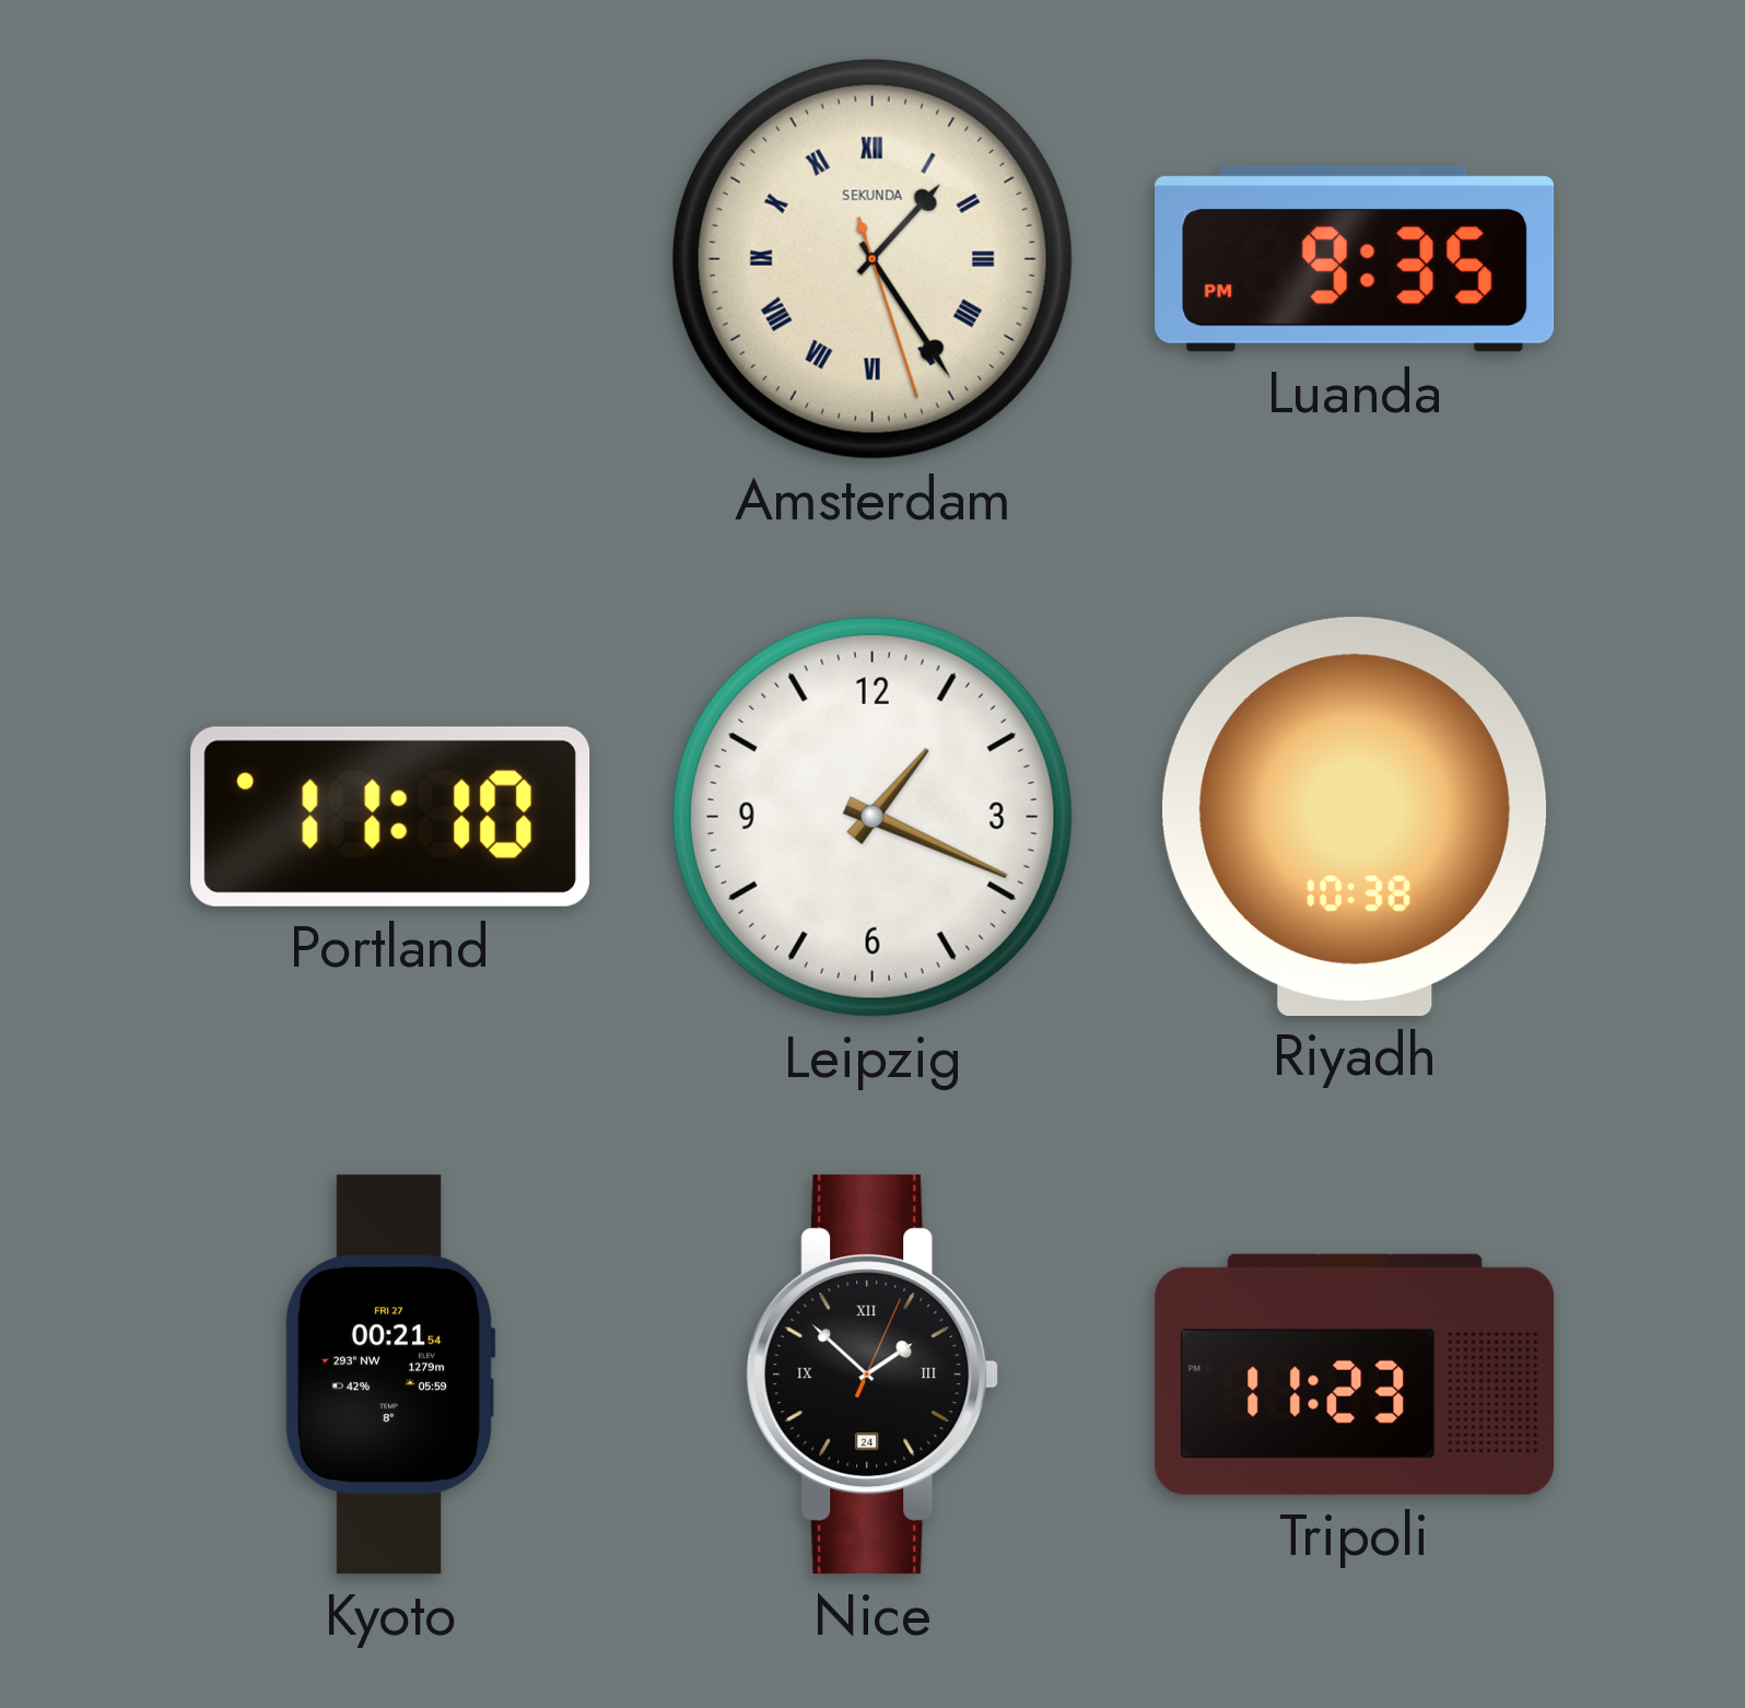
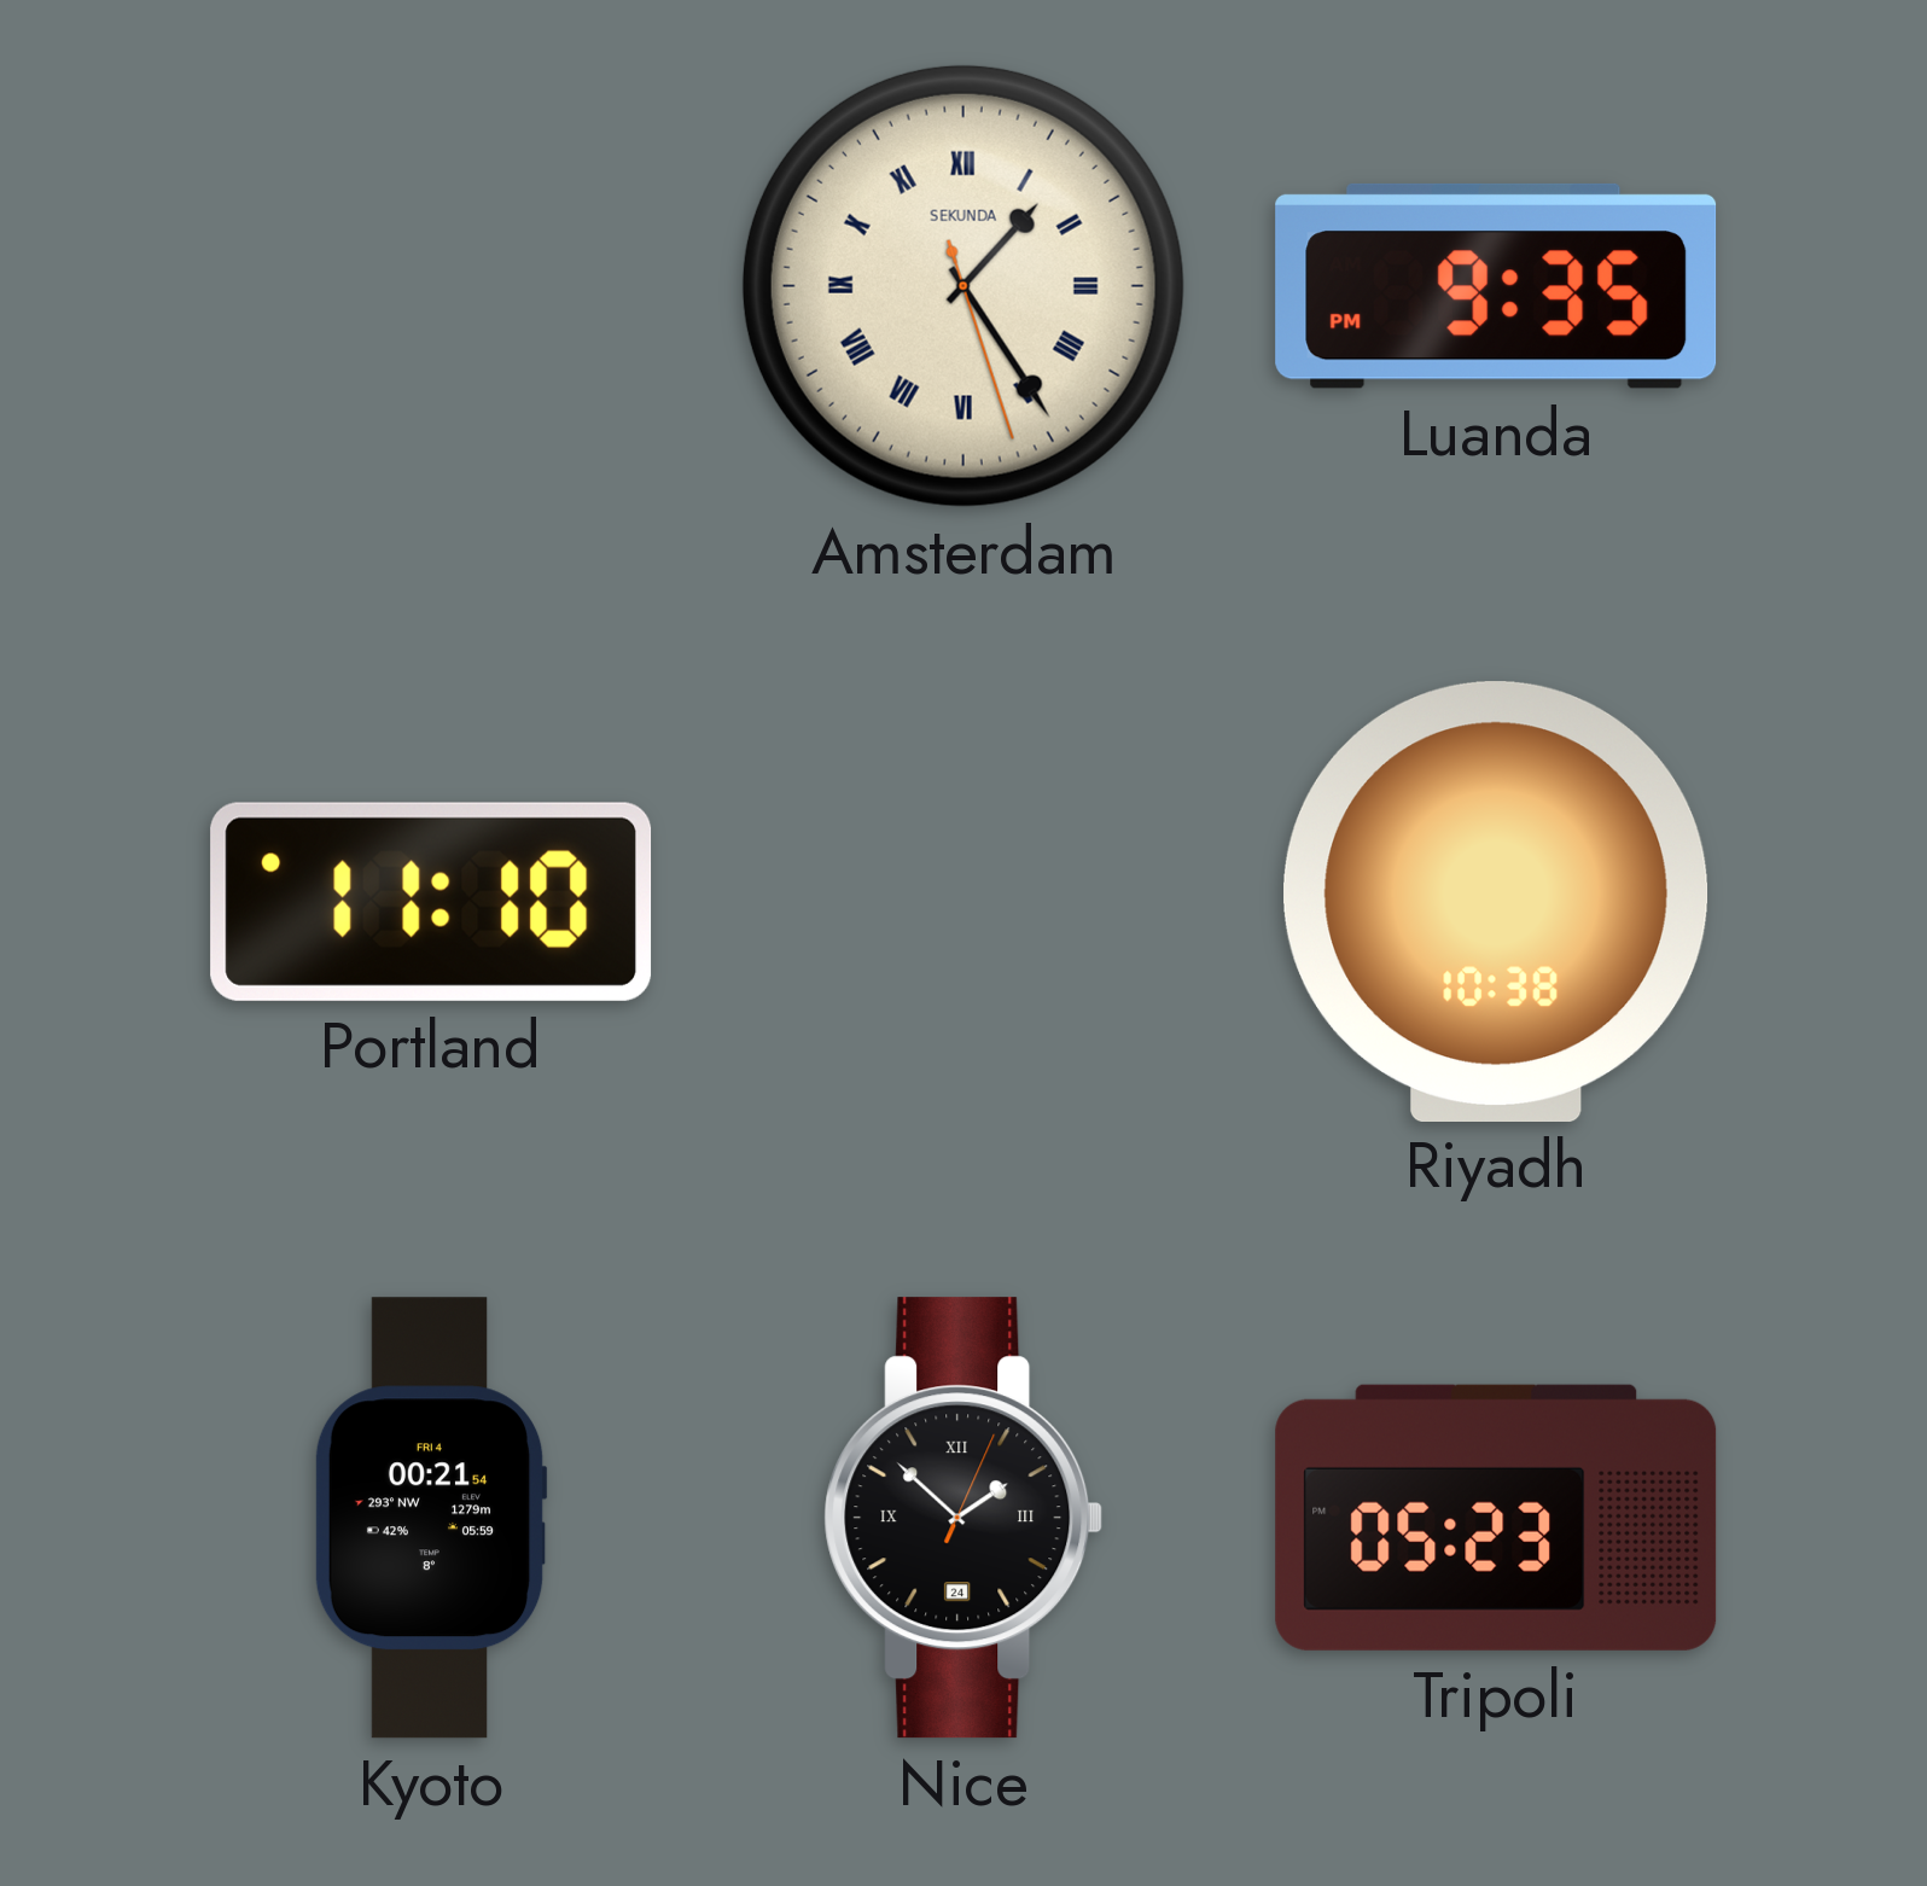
Leipzig: 1:19 -> none (872, 817)
Kyoto date: FRI 27 -> FRI 4 (431, 1518)
Tripoli: 11:23 -> 05:23 (1496, 1518)
